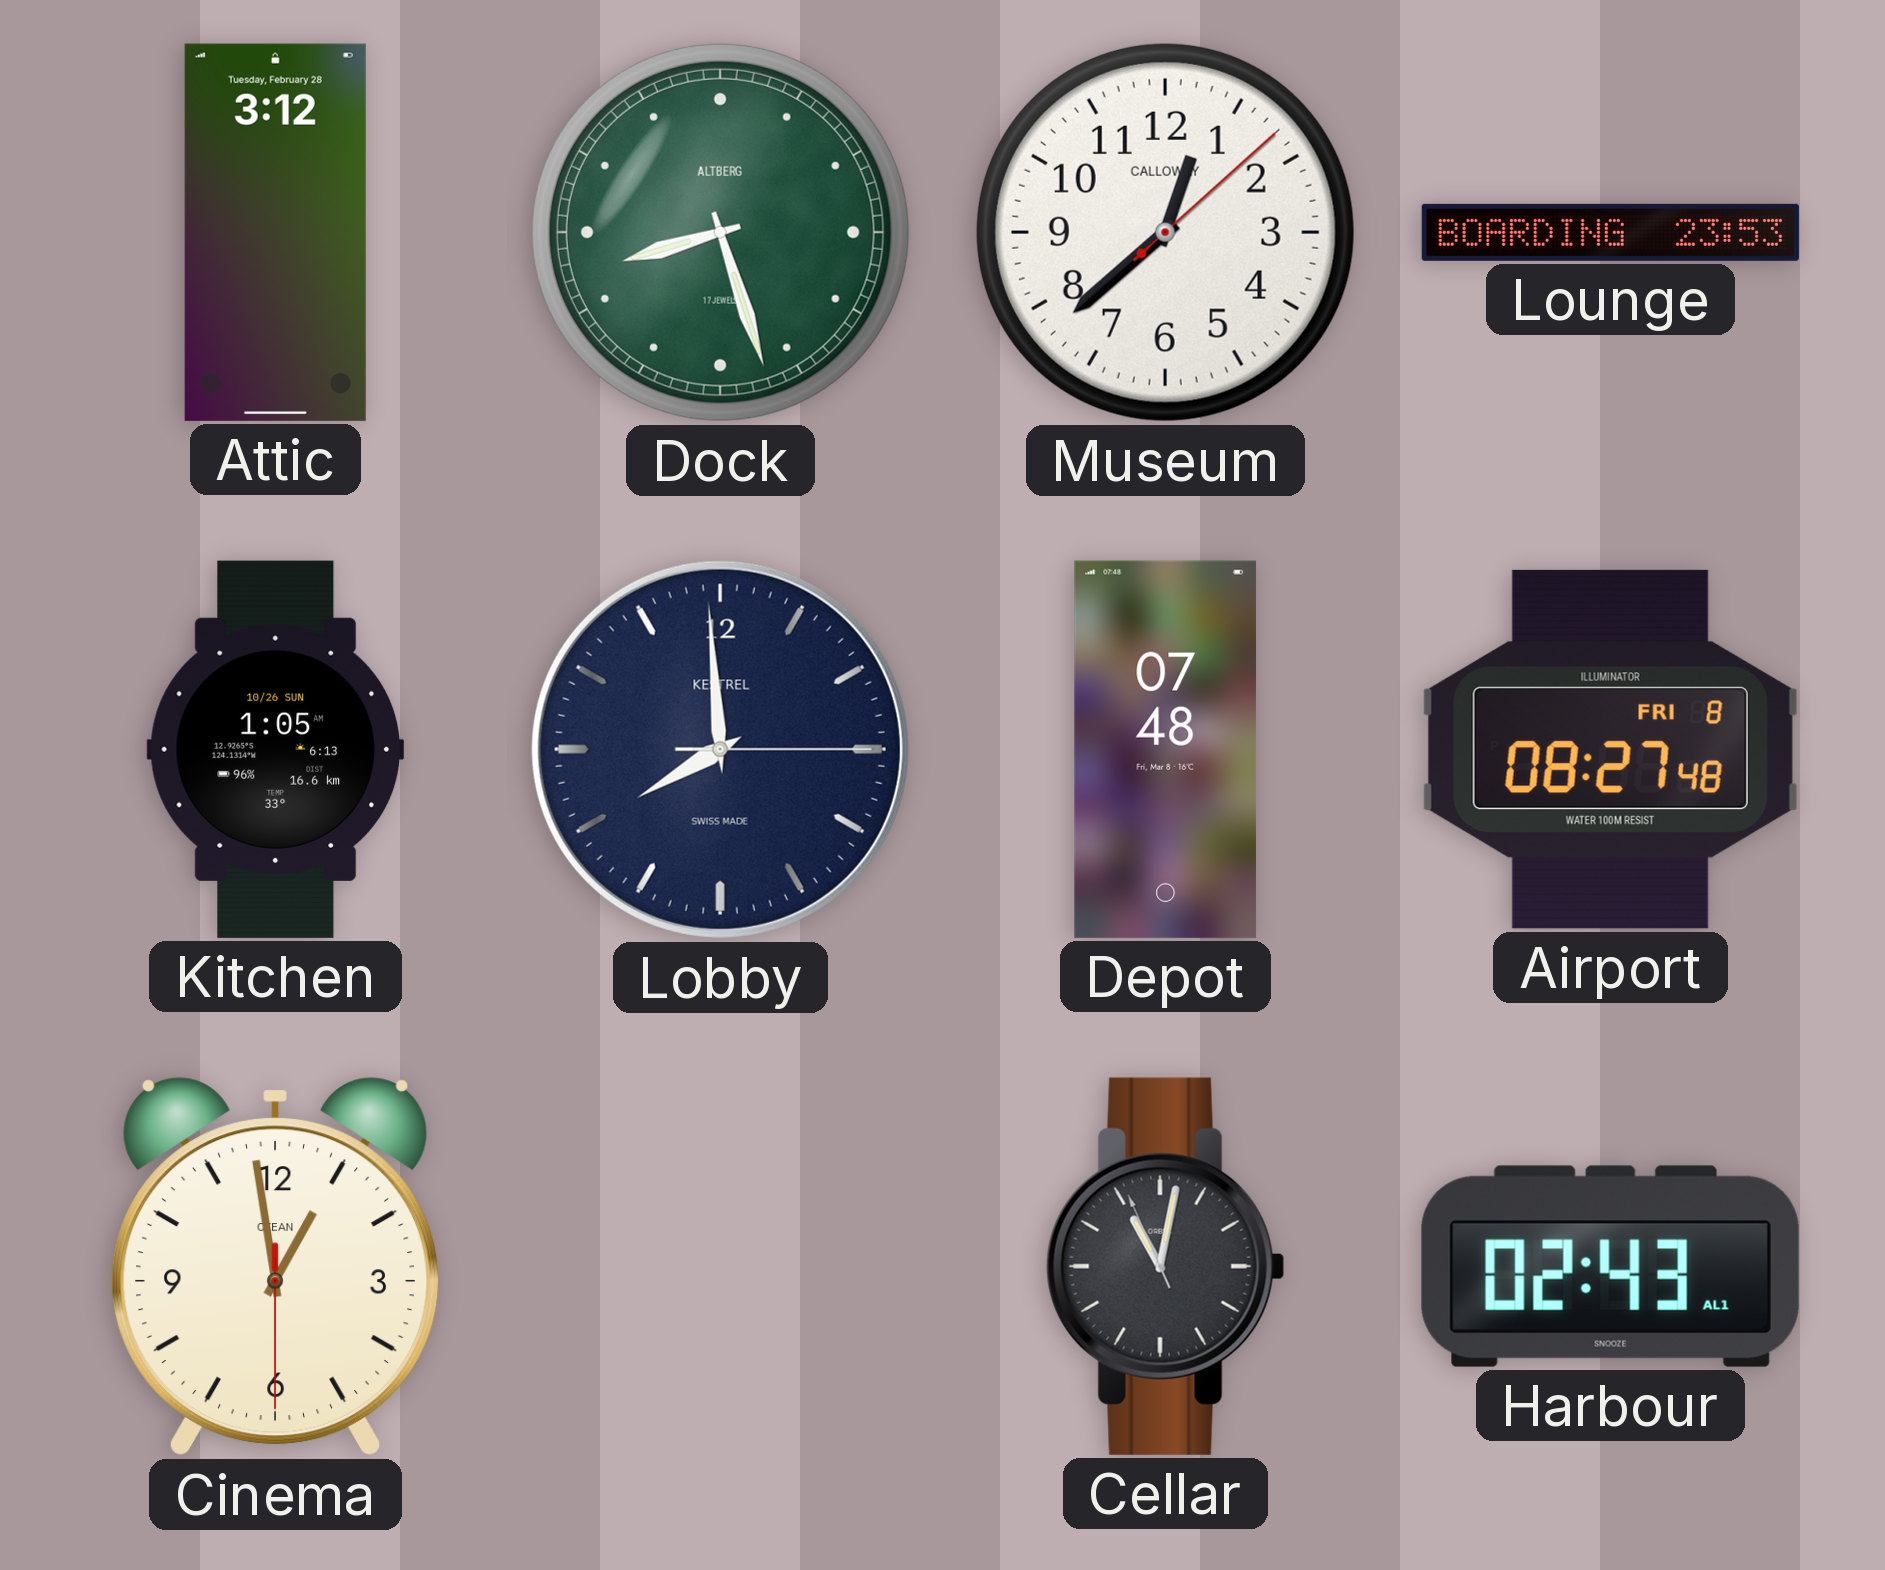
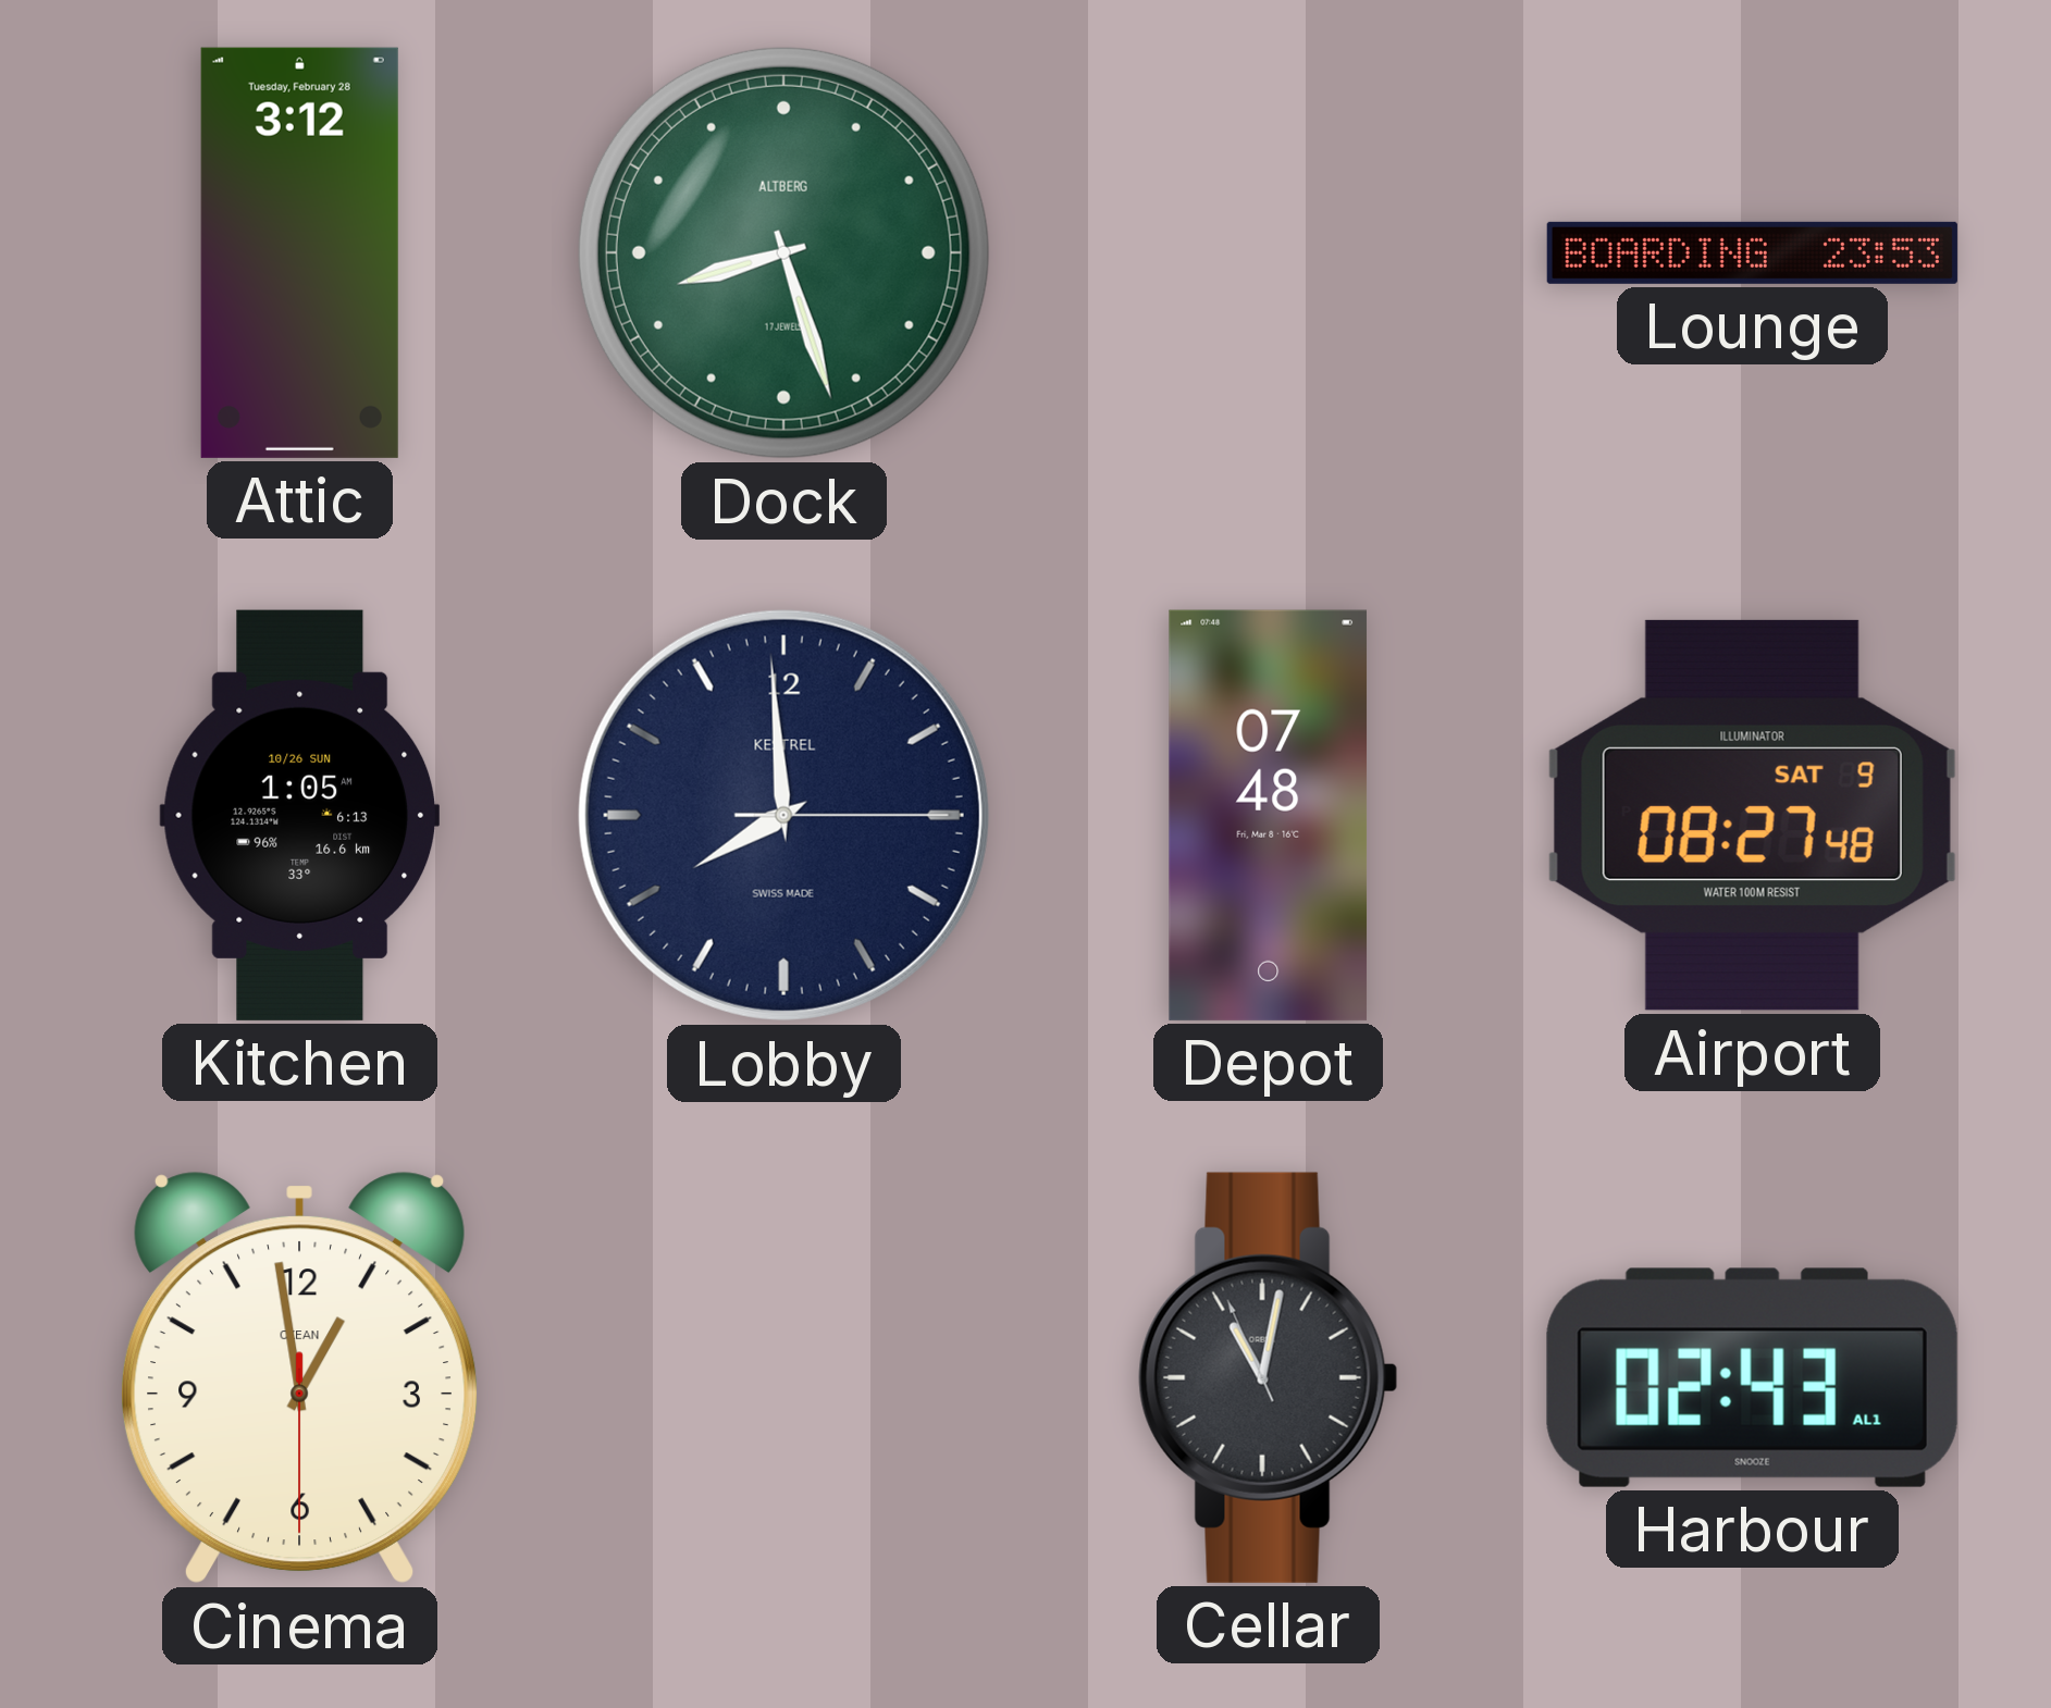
Museum: 12:38 -> none (1165, 232)
Airport date: FRI 8 -> SAT 9 (1752, 815)
